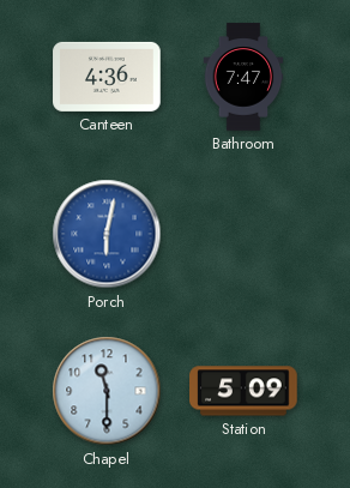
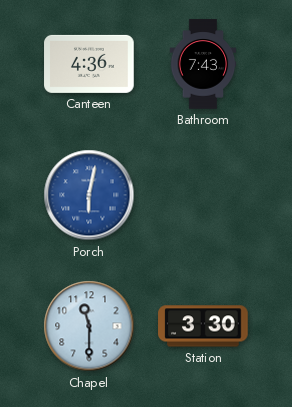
Bathroom: 7:47 -> 7:43 (203, 64)
Station: 5:09 -> 3:30 (203, 326)
